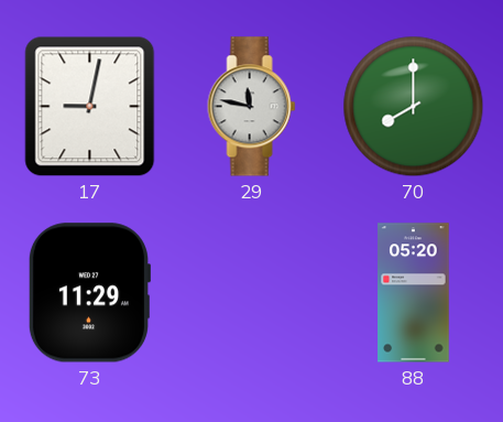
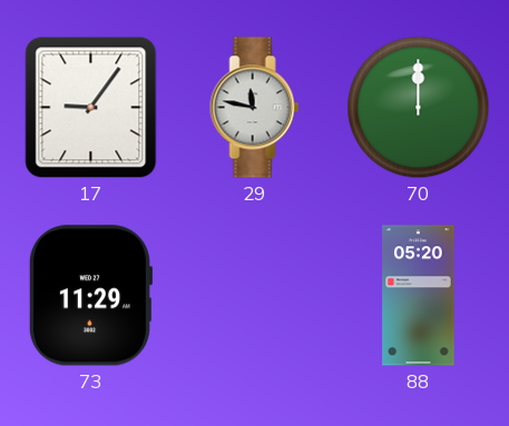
17: 9:02 -> 9:06 (91, 108)
70: 8:00 -> 12:00 (419, 108)
